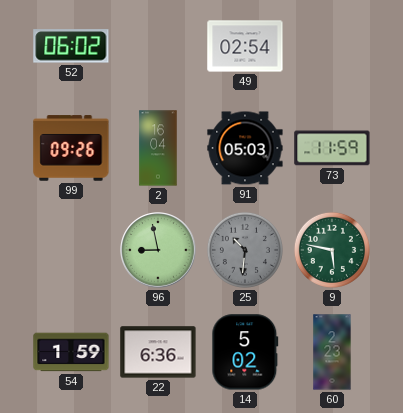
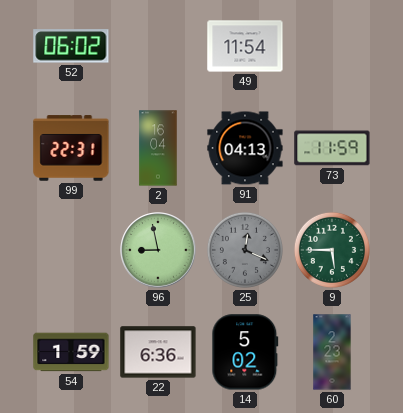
49: 02:54 -> 11:54 (245, 46)
99: 09:26 -> 22:31 (71, 148)
91: 05:03 -> 04:13 (245, 148)
25: 10:31 -> 12:19 (245, 250)
9: 5:47 -> 5:45 (332, 250)
